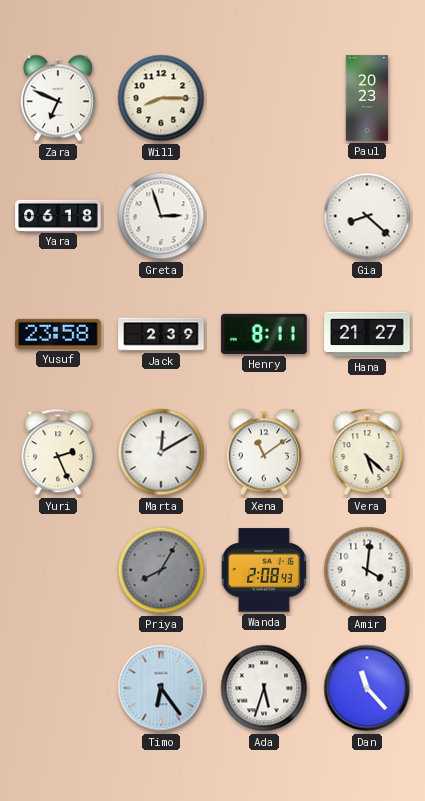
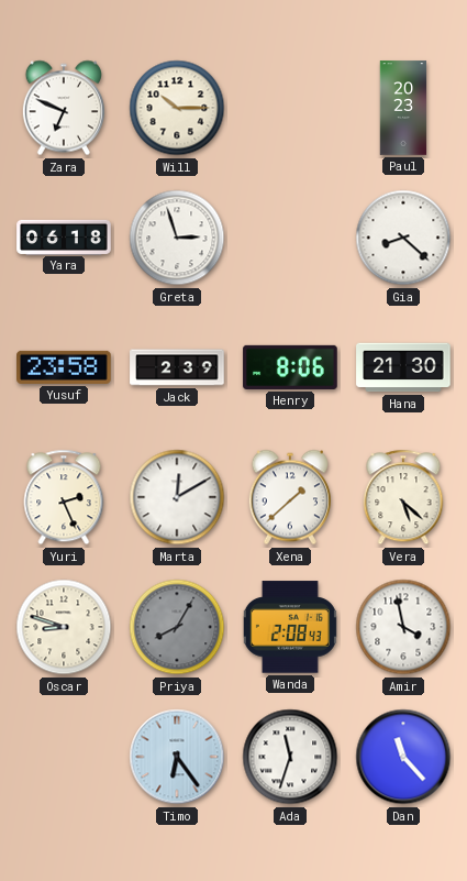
Will: 8:15 -> 10:15 (177, 108)
Henry: 8:11 -> 8:06 (290, 367)
Hana: 21:27 -> 21:30 (403, 367)
Xena: 11:09 -> 1:38 (290, 497)
Oscar: none -> 8:48 (64, 627)
Amir: 4:01 -> 3:58 (403, 627)
Ada: 5:33 -> 11:33 (290, 757)
